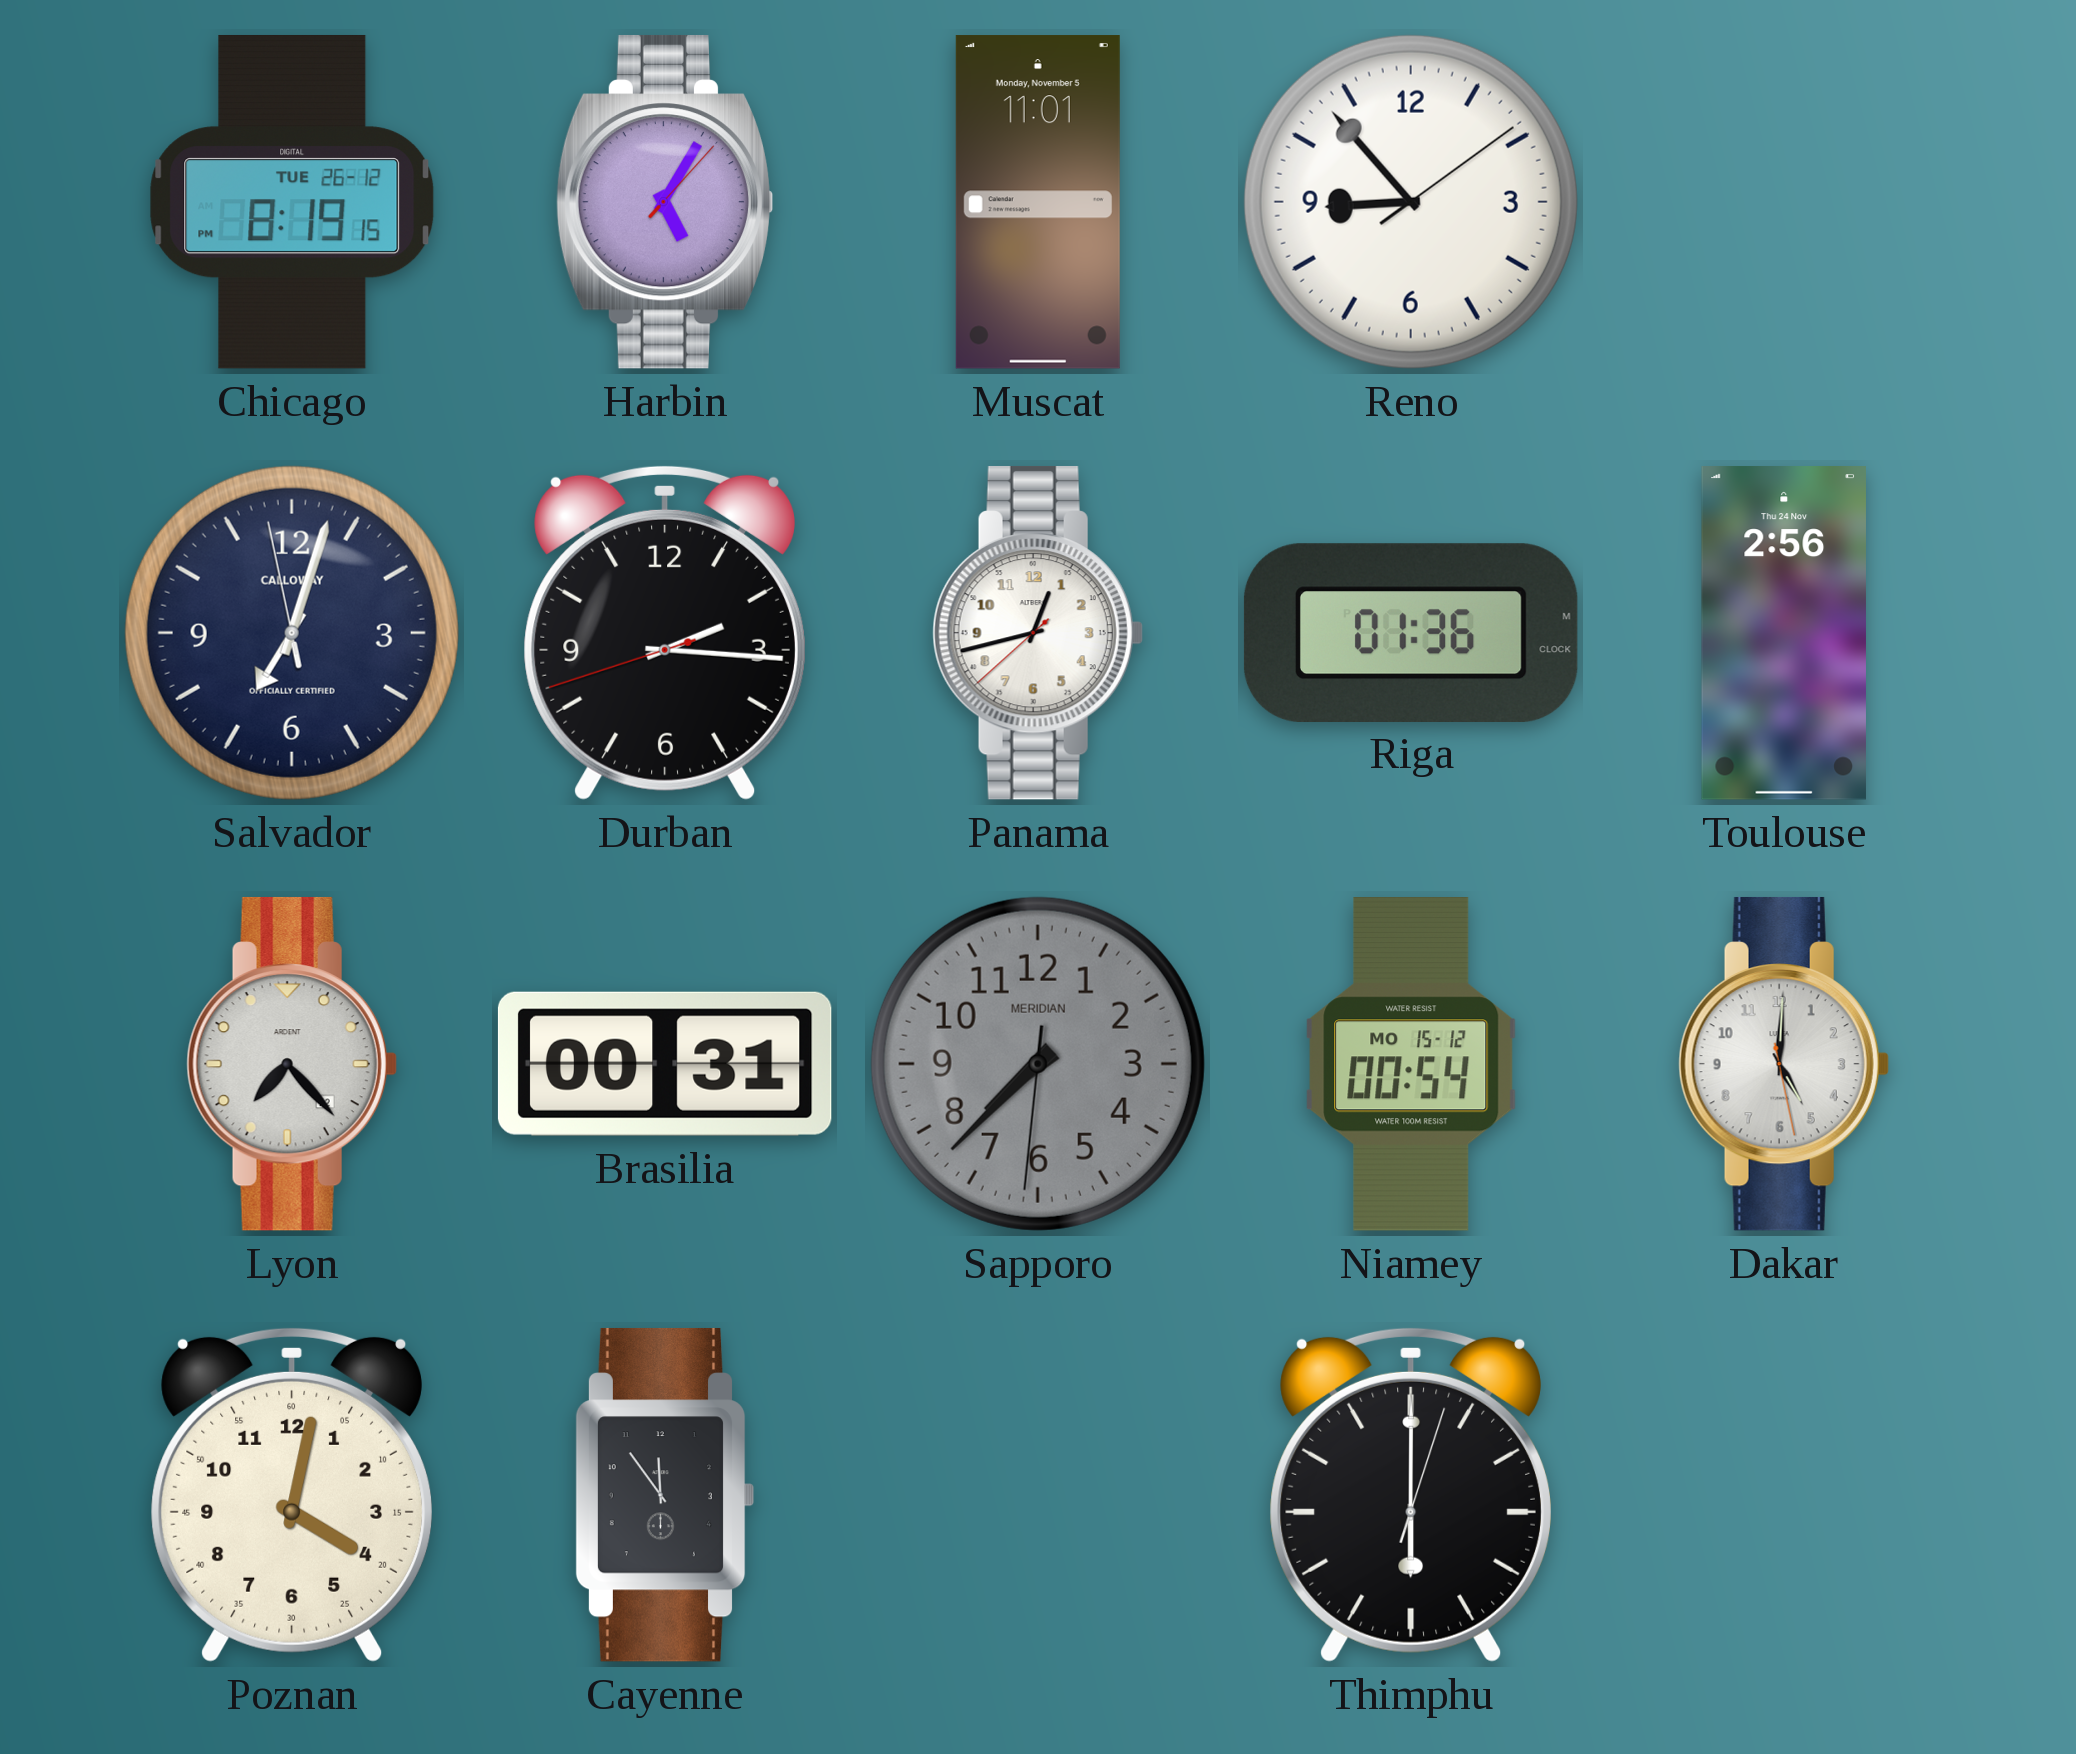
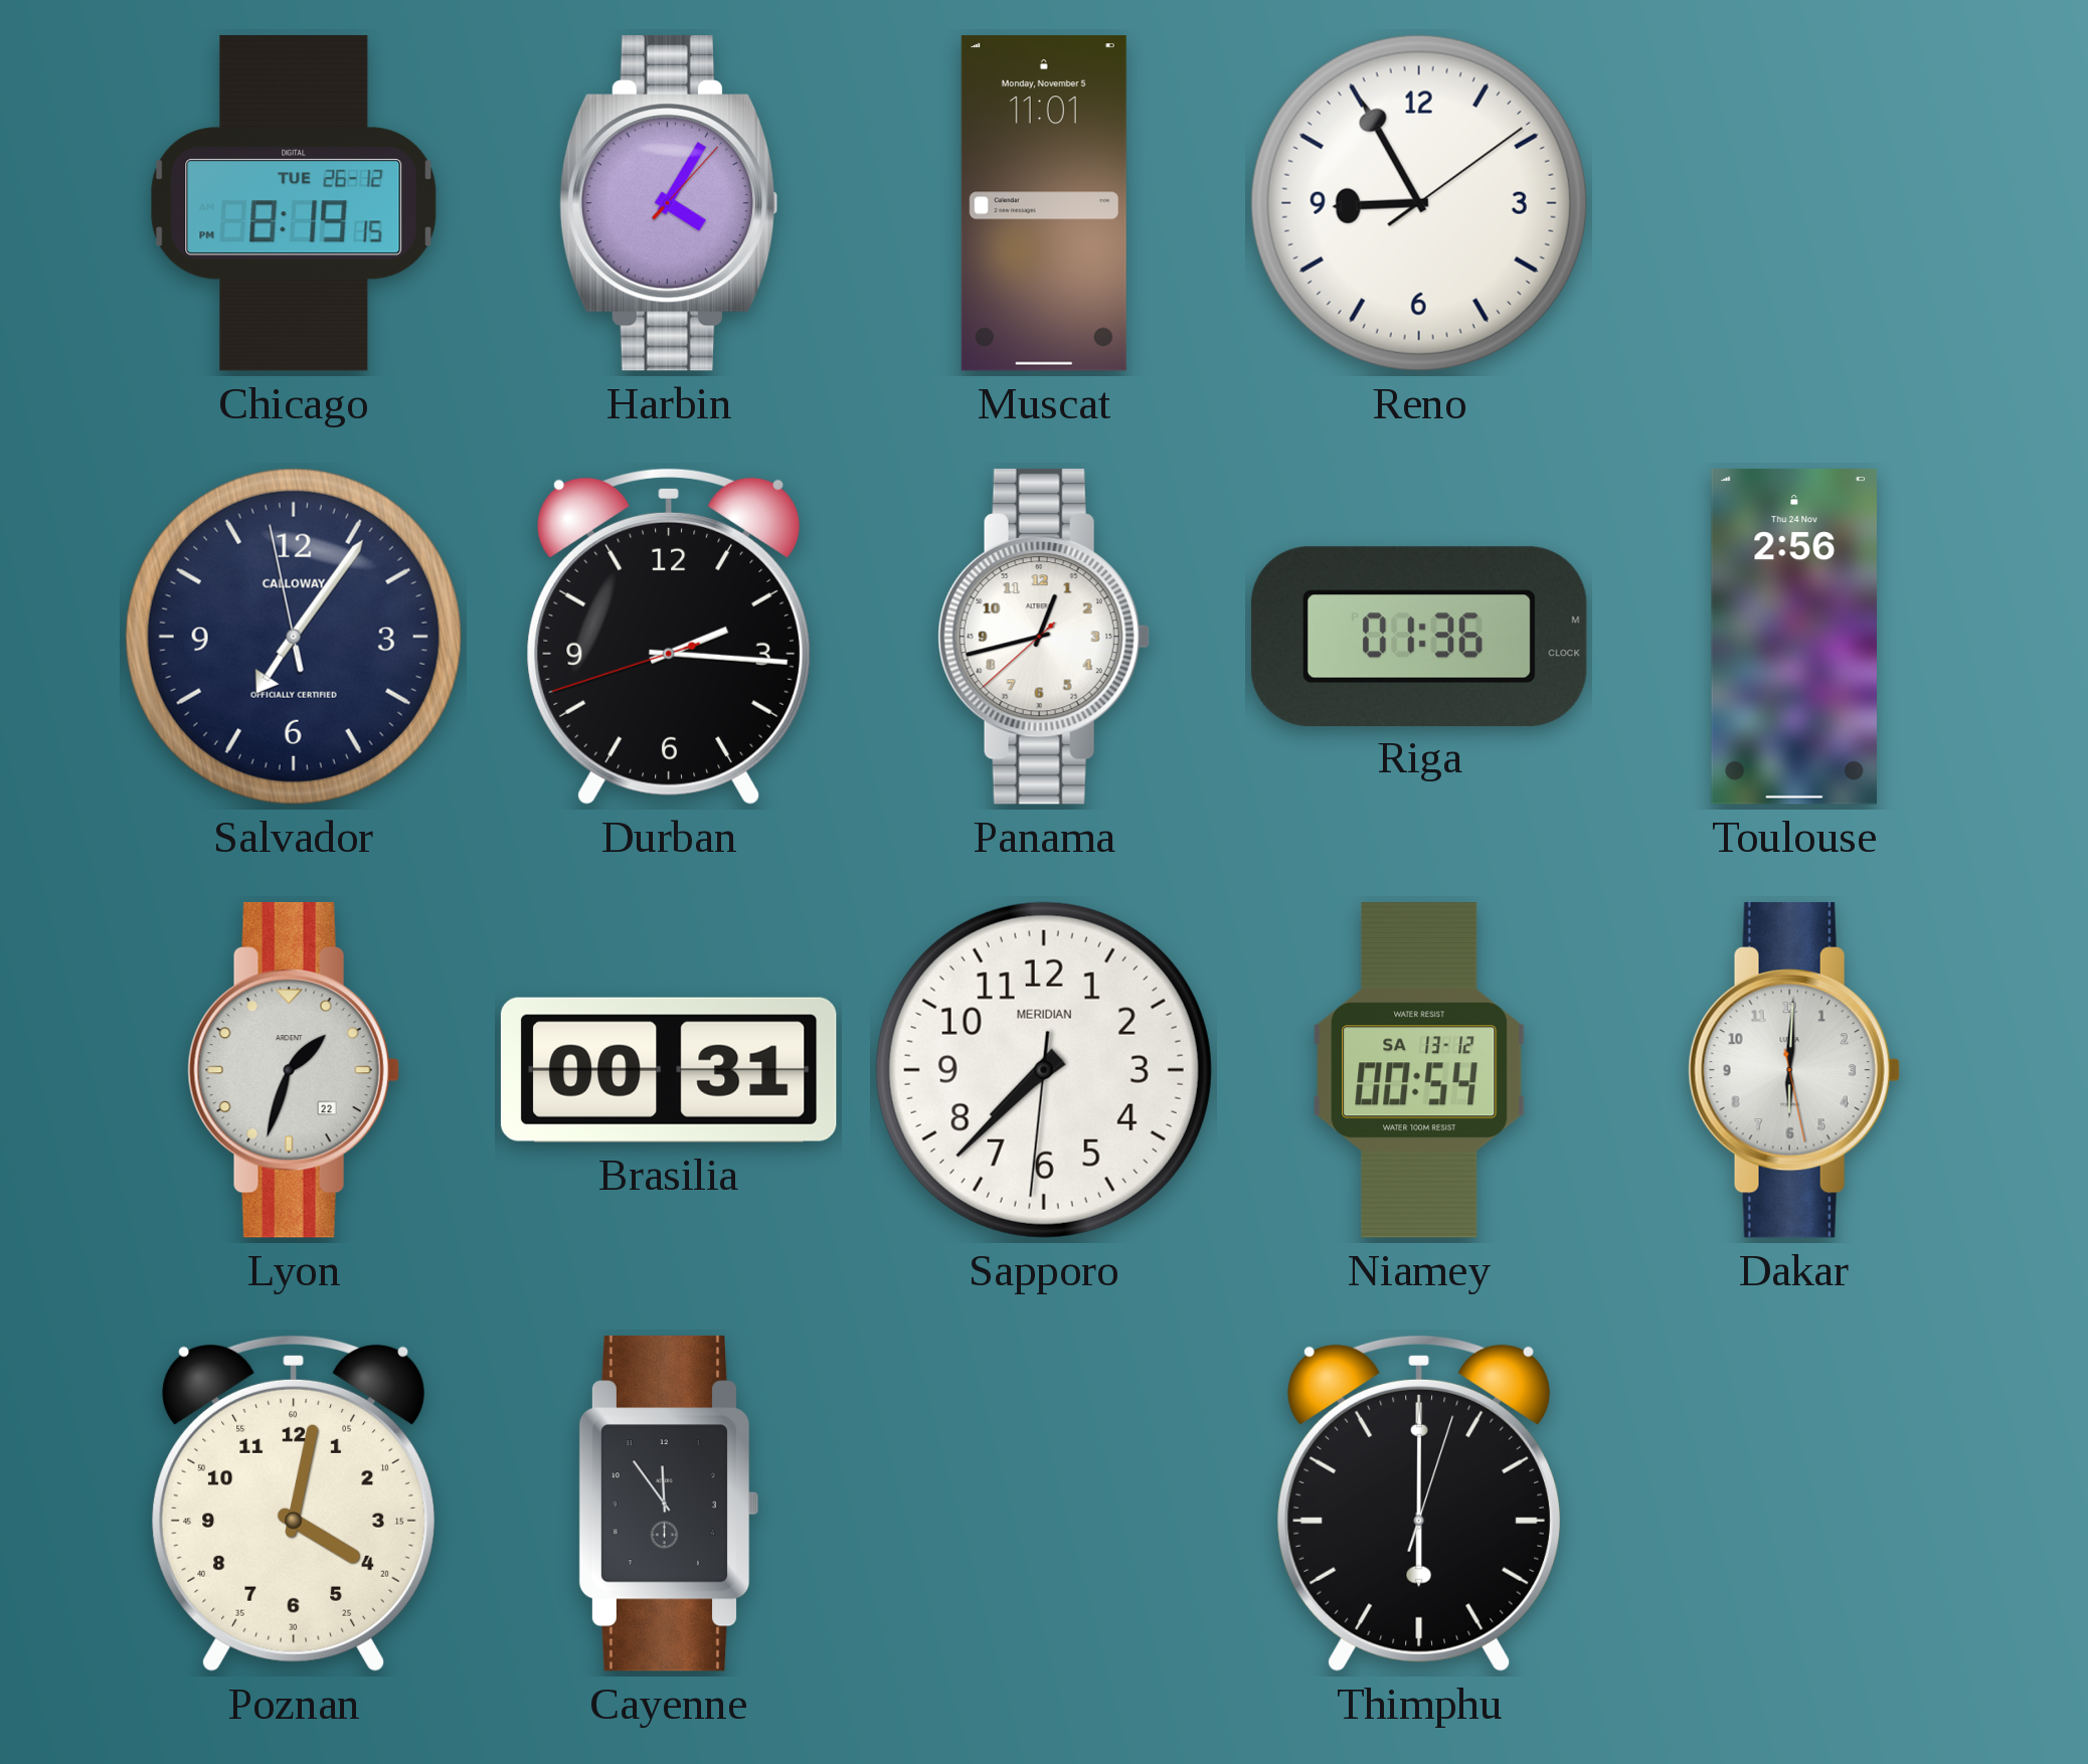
Harbin: 5:05 -> 4:05 (668, 203)
Reno: 8:53 -> 8:55 (1419, 203)
Salvador: 7:02 -> 7:05 (294, 637)
Lyon: 7:23 -> 1:33 (294, 1070)
Sapporo dial: grey -> white (1044, 1070)
Niamey date: MO 15-12 -> SA 13-12 (1419, 1071)
Dakar: 5:00 -> 6:00 (1794, 1070)
